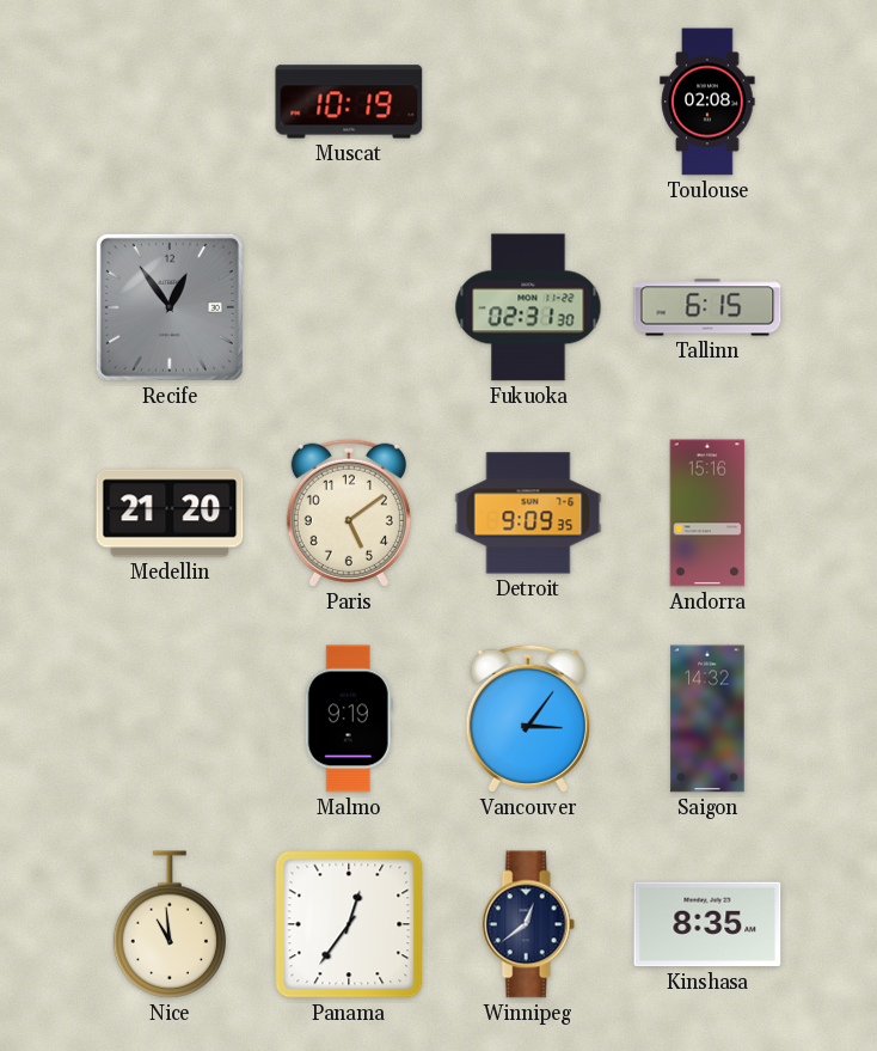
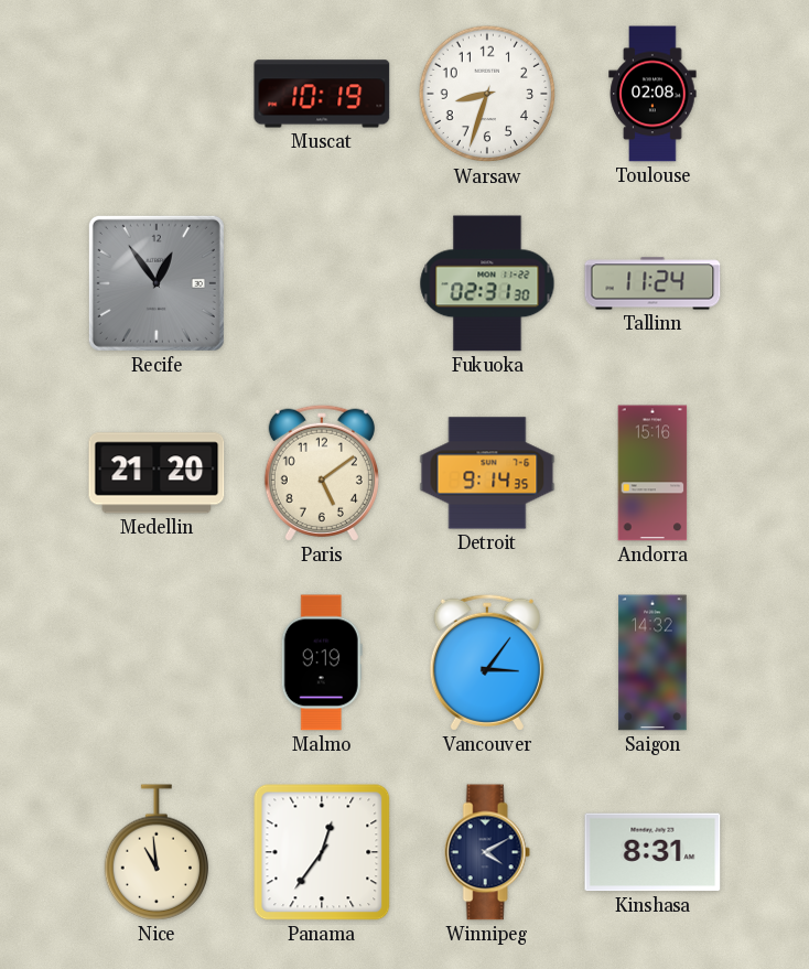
Warsaw: none -> 8:33 (487, 94)
Tallinn: 6:15 -> 11:24 (652, 283)
Detroit: 9:09 -> 9:14 (487, 473)
Winnipeg: 12:39 -> 4:10 (487, 852)
Kinshasa: 8:35 -> 8:31 (652, 852)
